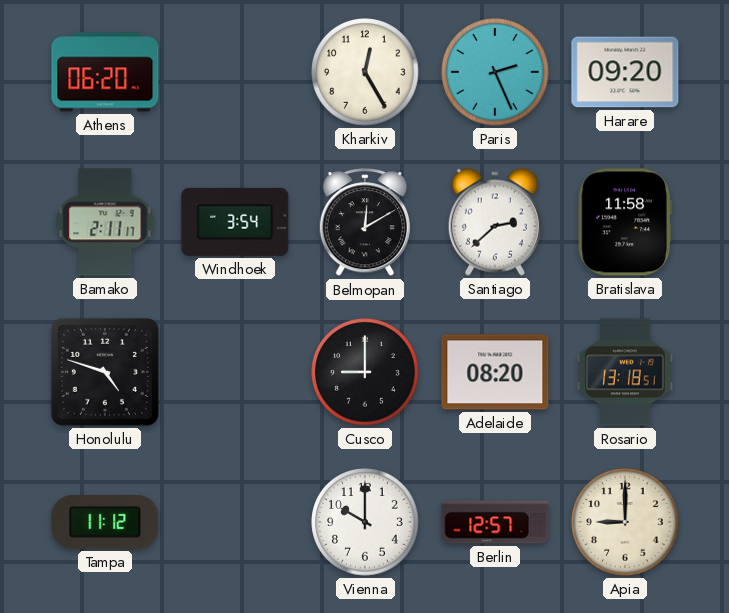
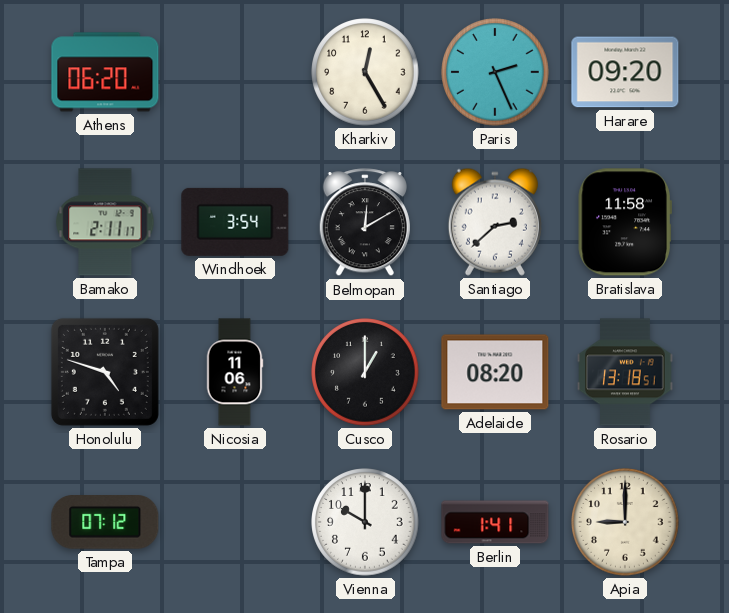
Nicosia: none -> 11:06 (235, 372)
Cusco: 9:00 -> 1:00 (365, 372)
Tampa: 11:12 -> 07:12 (105, 523)
Berlin: 12:57 -> 1:41 (495, 522)
